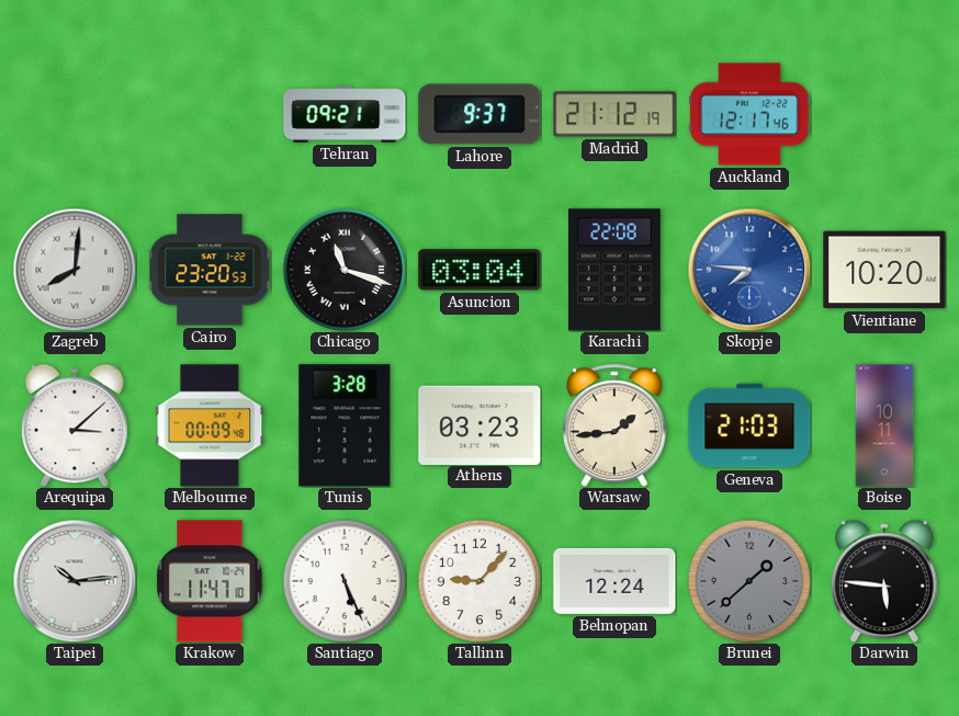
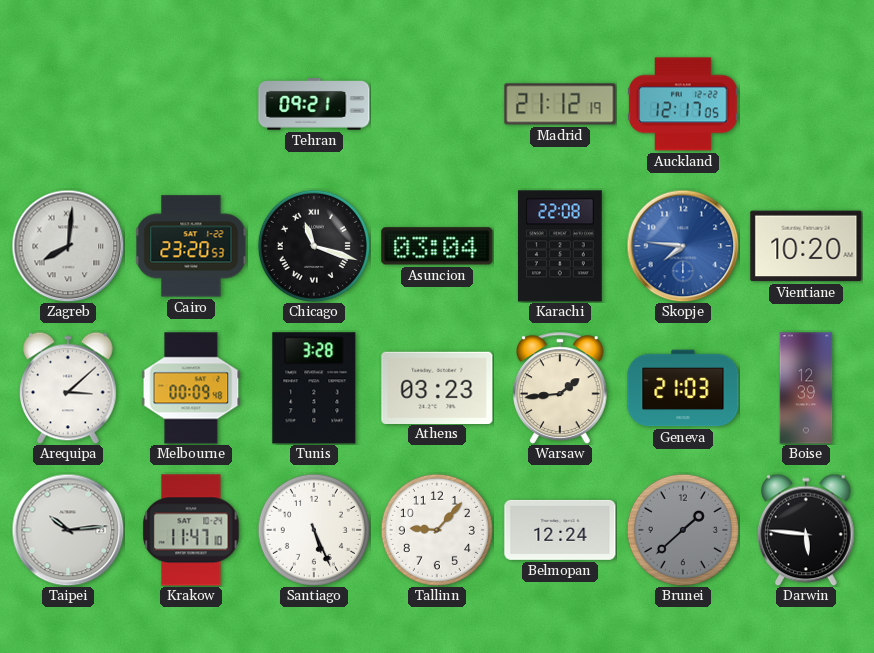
Lahore: 9:37 -> none (479, 114)
Auckland: 12:17:46 -> 12:17:05 (683, 104)
Boise: 10:11 -> 12:39 (806, 388)
